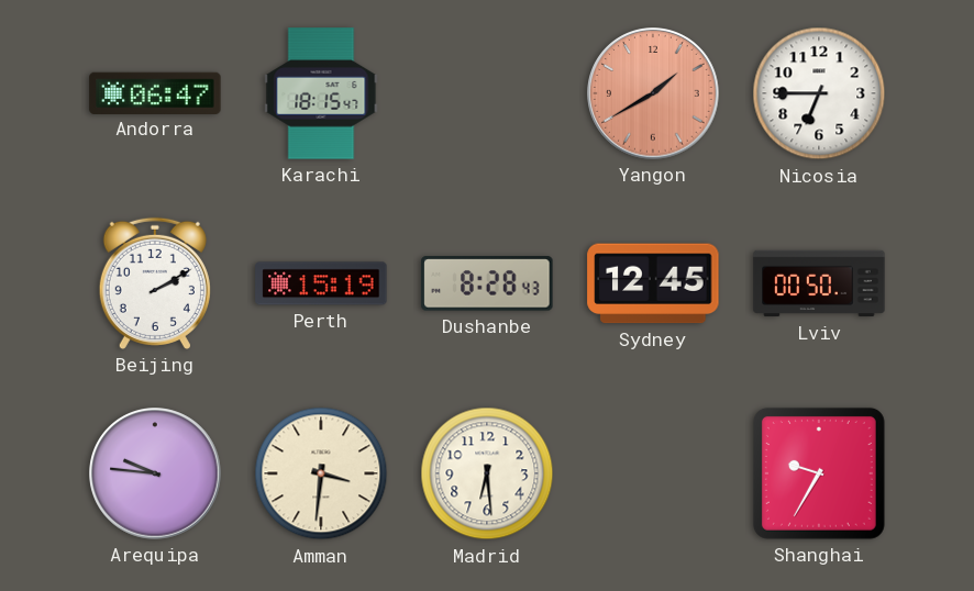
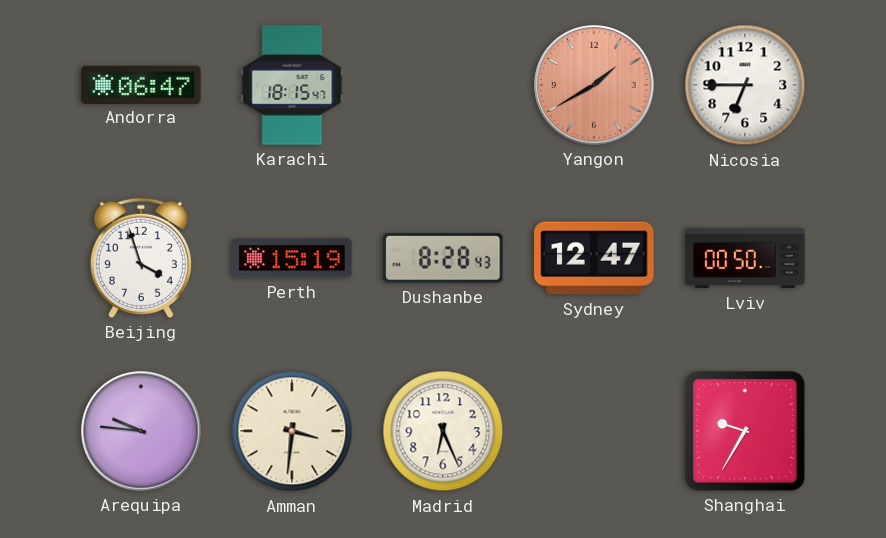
Beijing: 2:10 -> 3:57 (141, 258)
Sydney: 12:45 -> 12:47 (594, 258)
Madrid: 6:29 -> 6:26 (443, 431)
